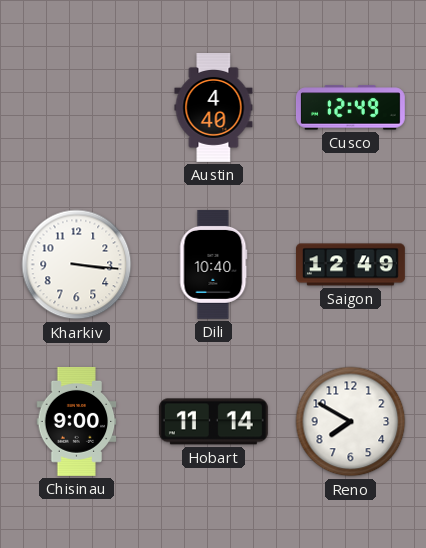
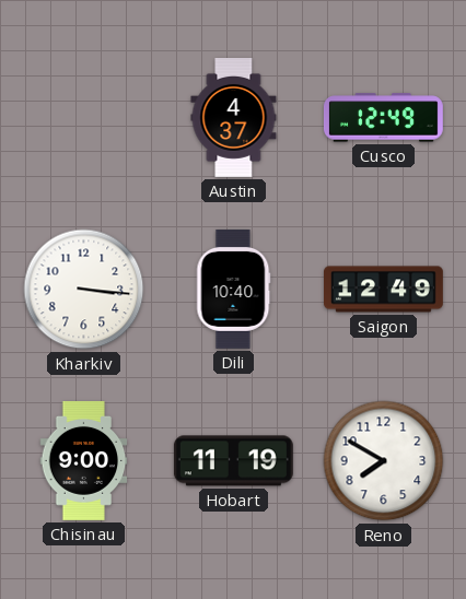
Austin: 4:40 -> 4:37 (234, 118)
Hobart: 11:14 -> 11:19 (233, 461)
